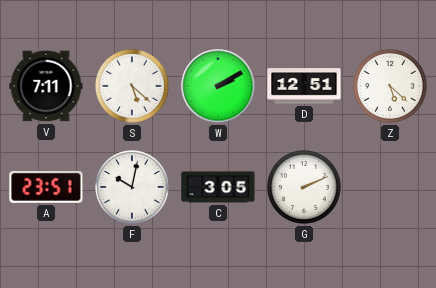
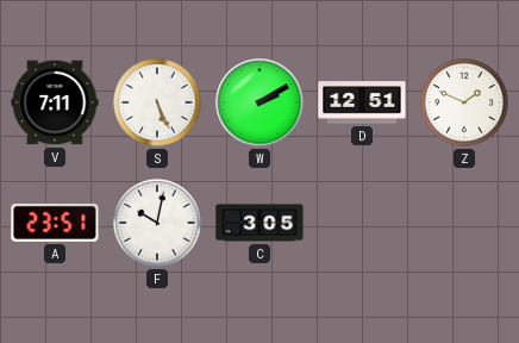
S: 5:22 -> 5:26 (158, 104)
Z: 5:22 -> 1:49 (465, 104)
G: 2:11 -> none (305, 188)
